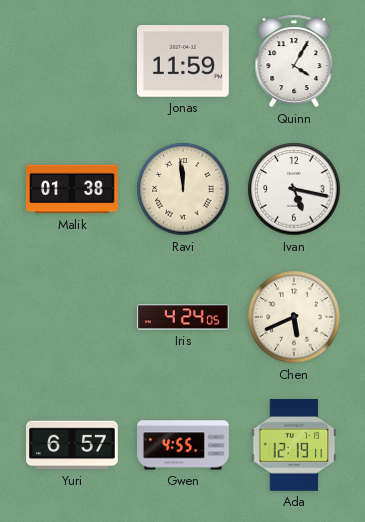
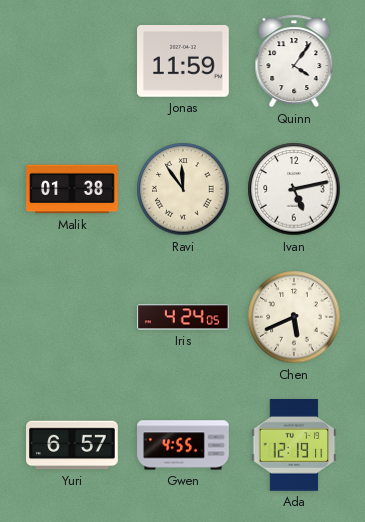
Quinn: 4:05 -> 4:06 (294, 61)
Ravi: 11:59 -> 11:54 (183, 189)
Ivan: 5:17 -> 5:13 (294, 189)
